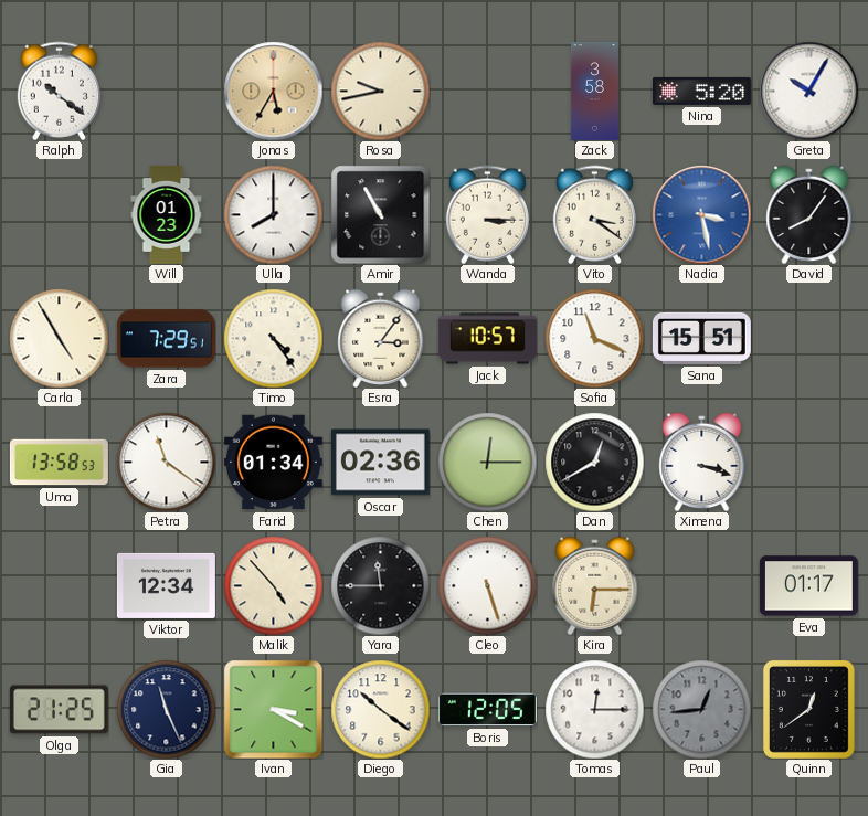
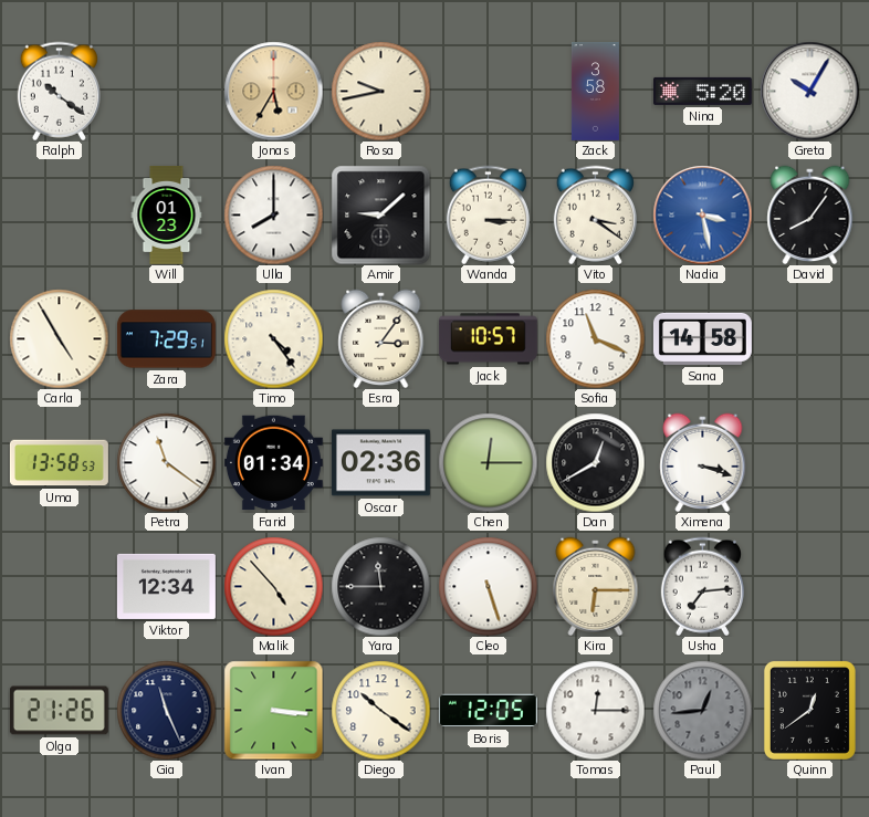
Amir: 10:55 -> 9:08 (380, 214)
Sana: 15:51 -> 14:58 (702, 338)
Usha: none -> 7:14 (702, 586)
Eva: 01:17 -> none (808, 586)
Olga: 21:25 -> 21:26 (59, 711)
Ivan: 3:20 -> 3:16 (273, 710)
